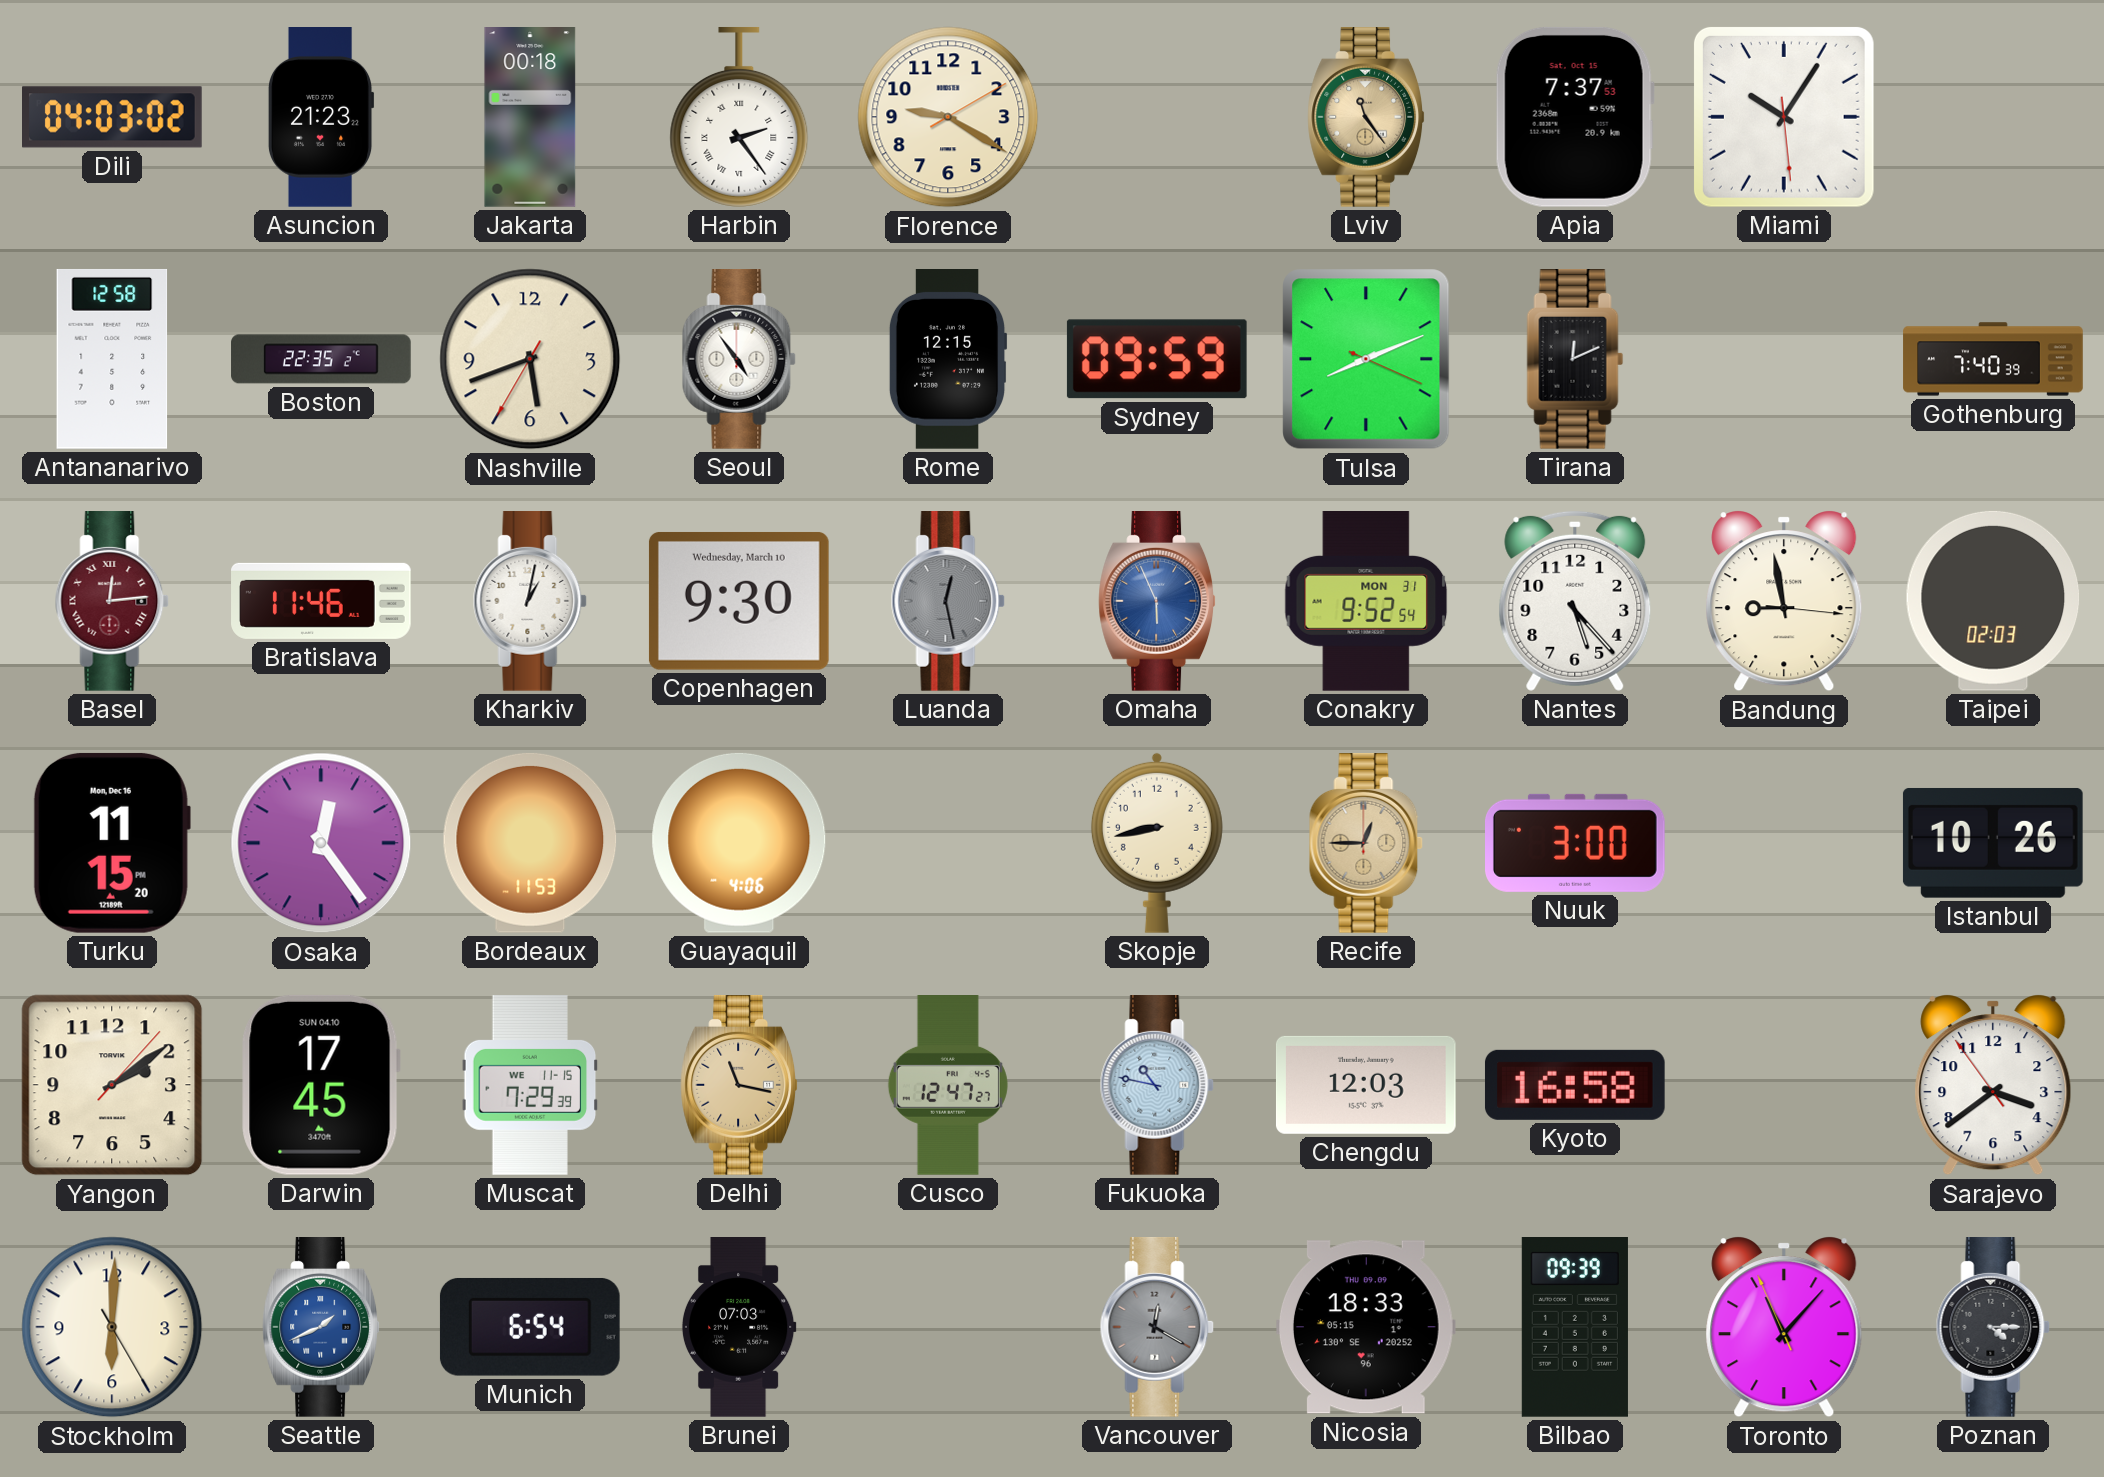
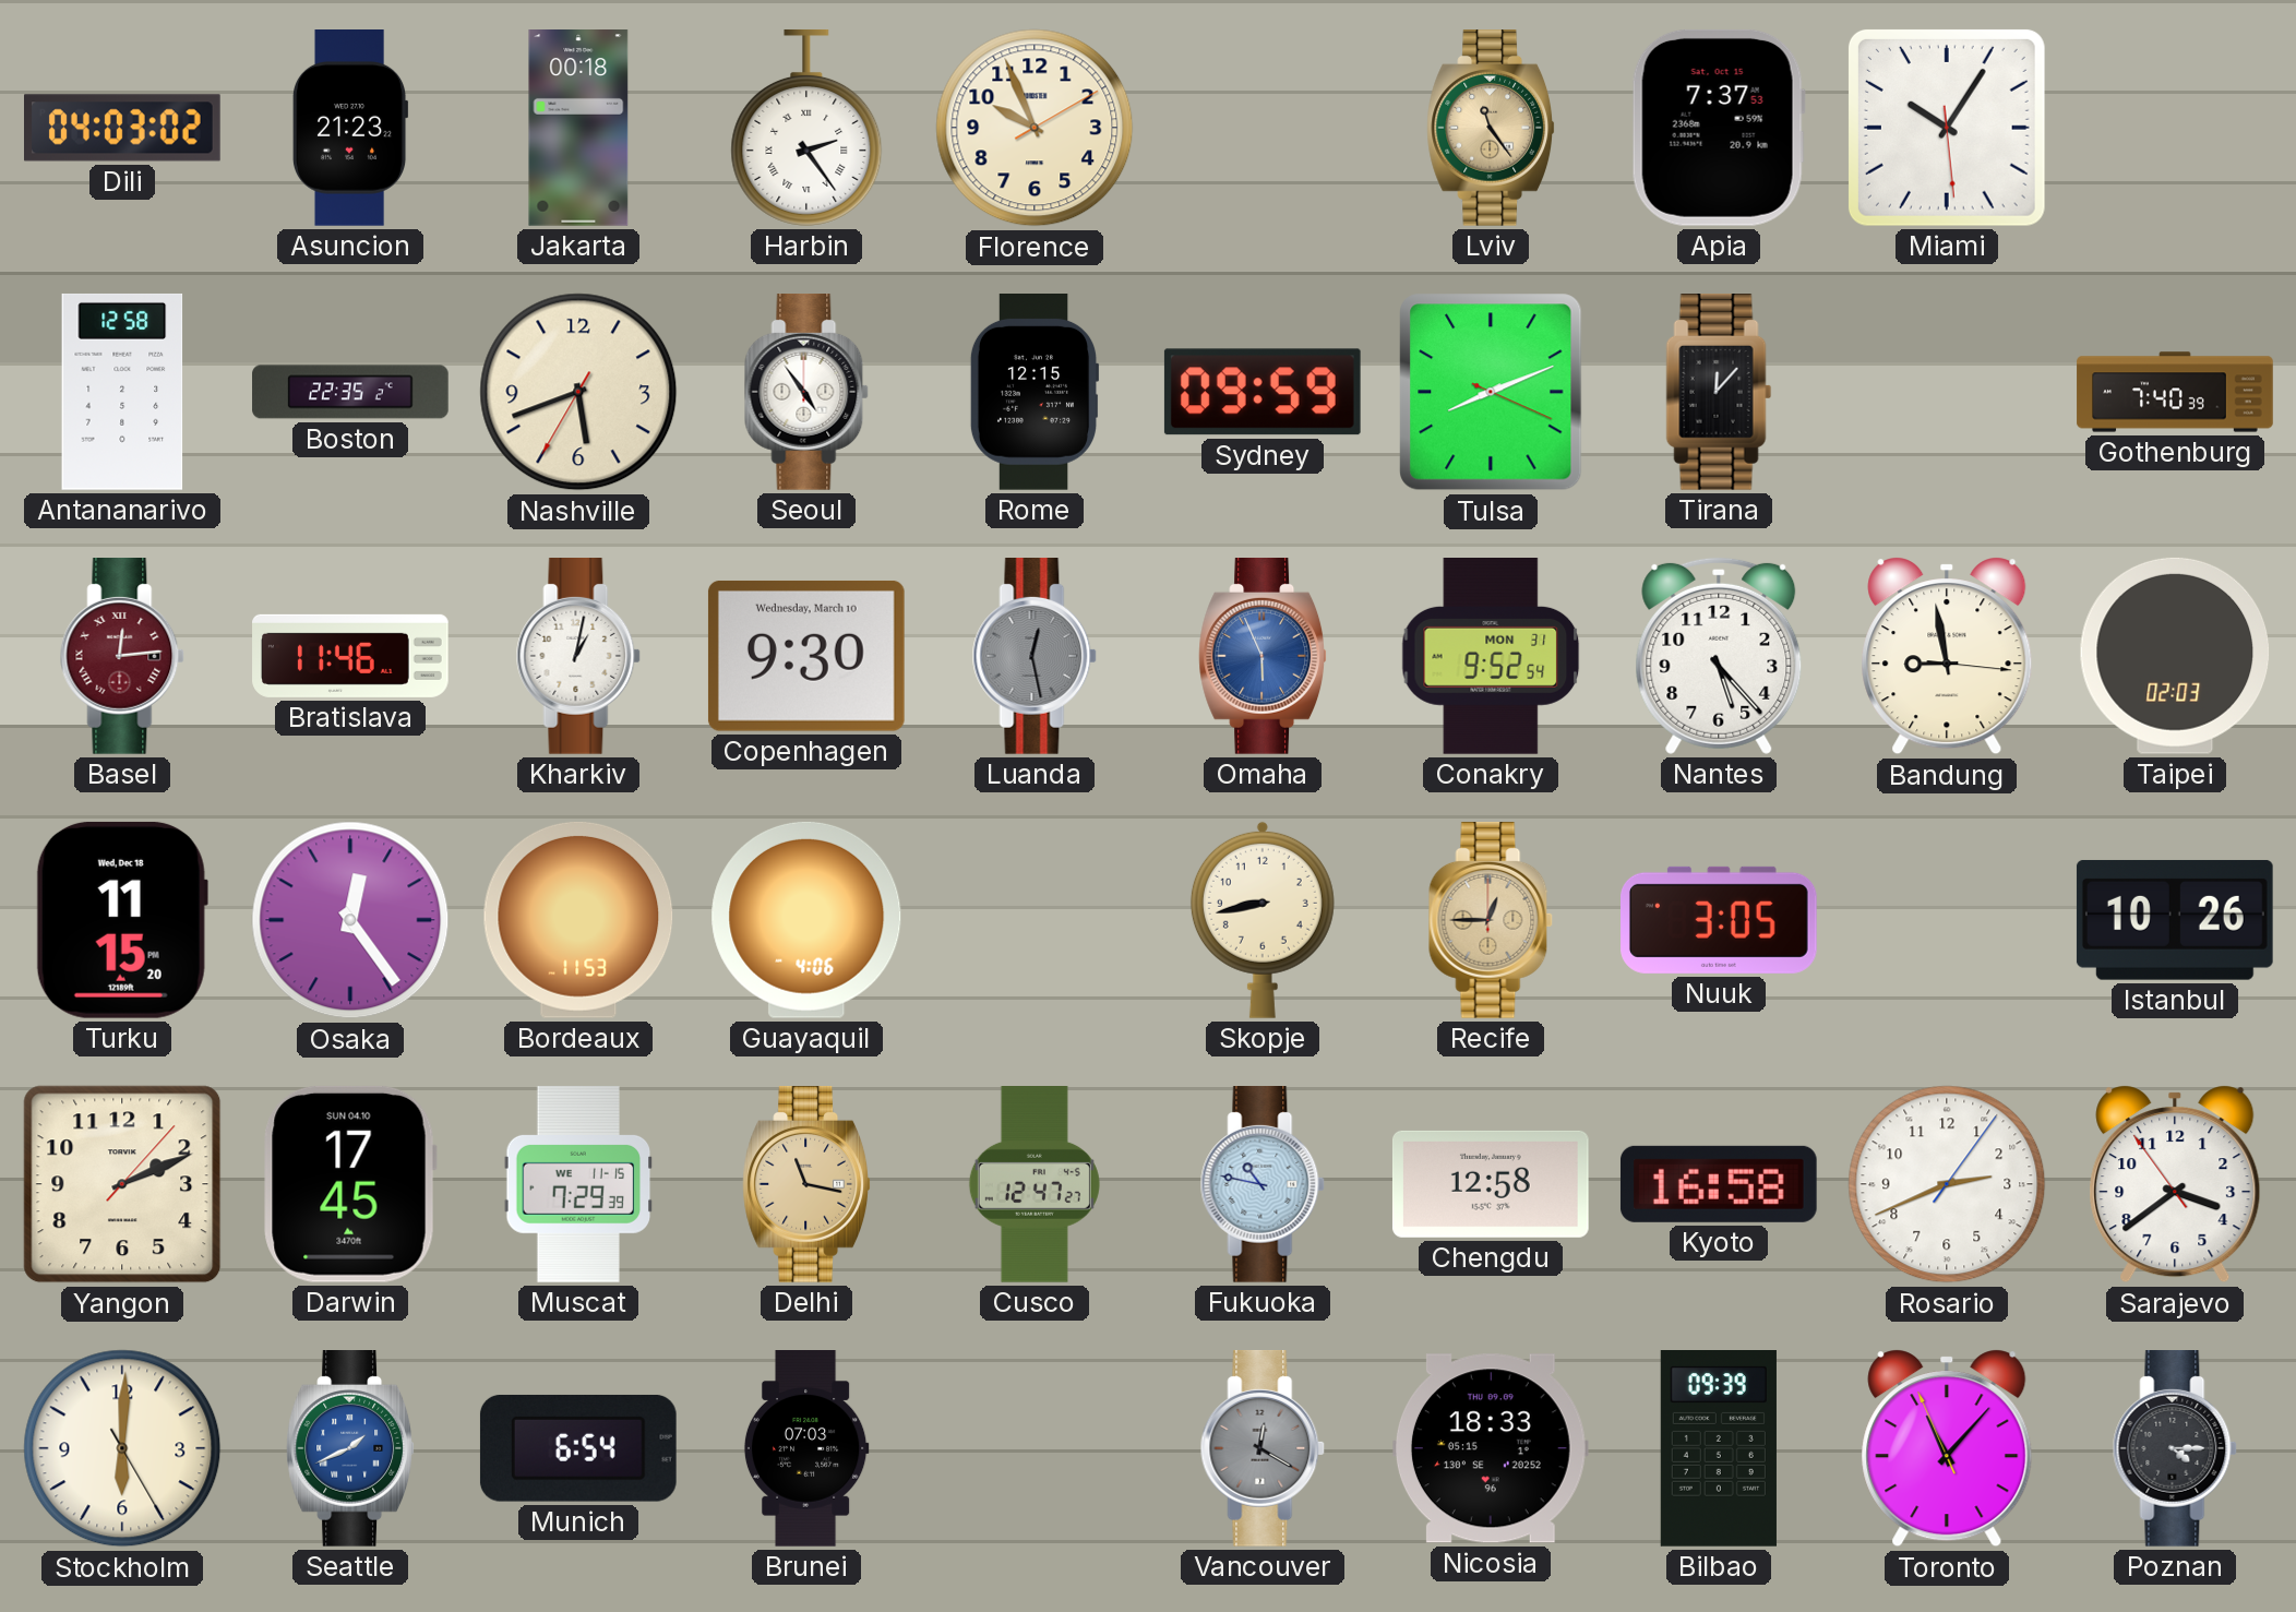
Florence: 9:20 -> 9:56 (1035, 128)
Tirana: 12:11 -> 12:07 (1719, 393)
Turku date: Mon, Dec 16 -> Wed, Dec 18 (122, 920)
Nuuk: 3:00 -> 3:05 (1720, 920)
Yangon: 2:09 -> 2:11 (122, 1184)
Chengdu: 12:03 -> 12:58 (1491, 1184)
Rosario: none -> 2:41 (1947, 1184)
